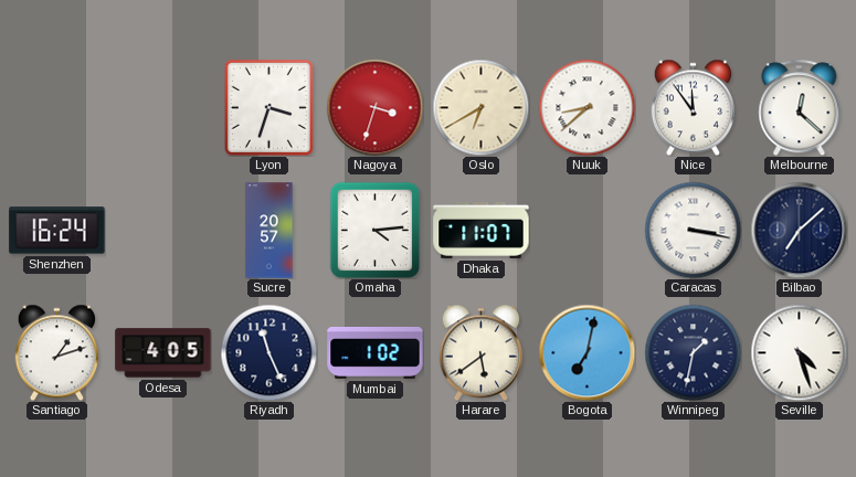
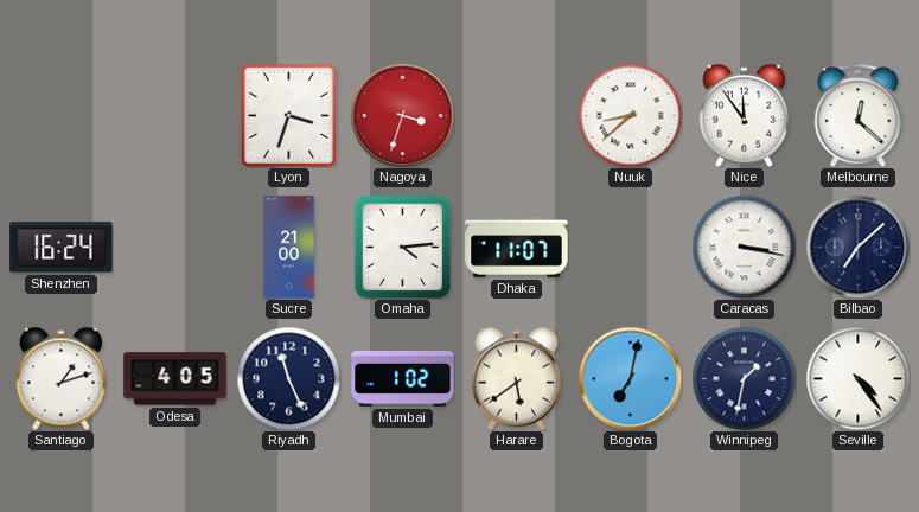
Oslo: 6:40 -> none (480, 107)
Sucre: 20:57 -> 21:00 (289, 248)
Seville: 4:27 -> 4:24 (857, 378)
